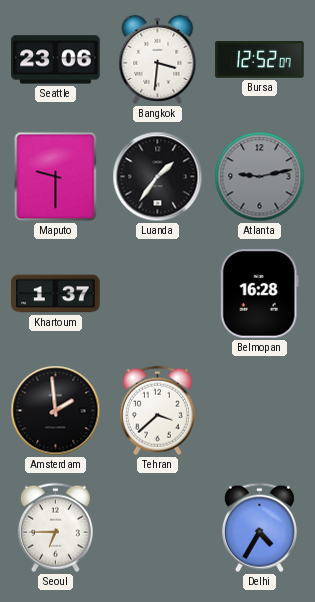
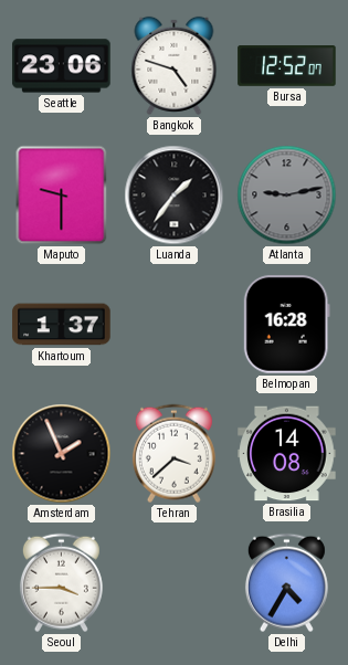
Bangkok: 3:31 -> 4:48 (175, 65)
Amsterdam: 1:59 -> 1:56 (62, 454)
Brasilia: none -> 14:08 (287, 454)
Seoul: 6:45 -> 3:45 (61, 583)
